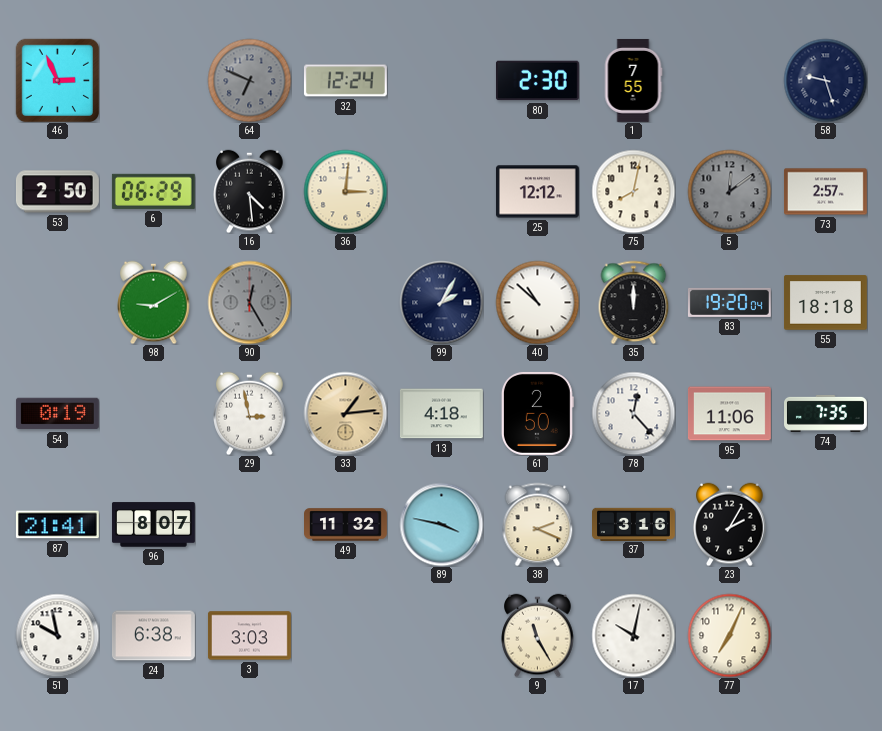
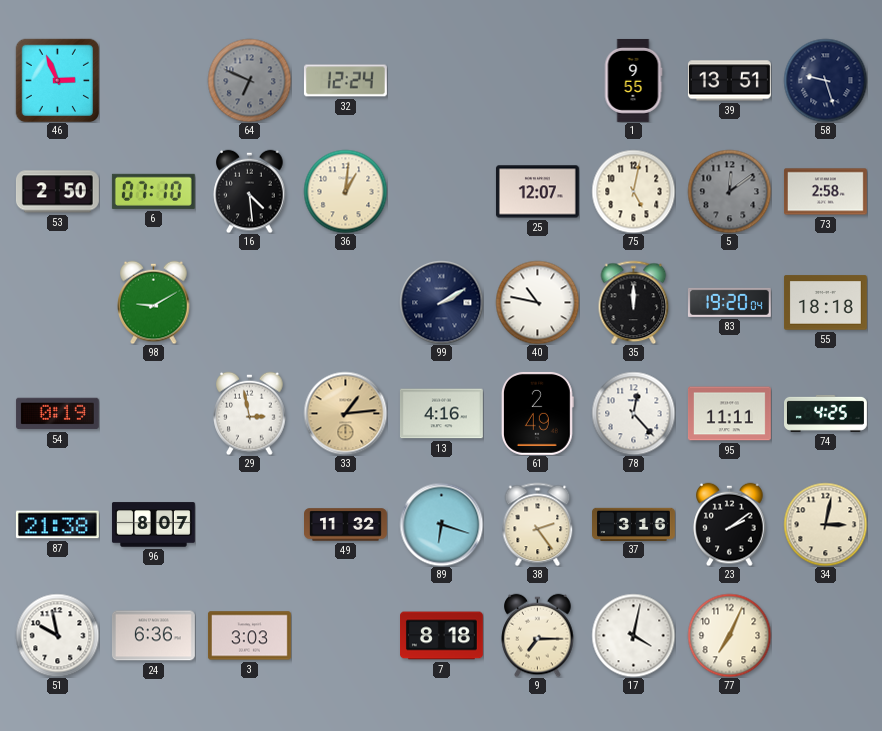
80: 2:30 -> none (537, 81)
1: 7:55 -> 9:55 (633, 80)
39: none -> 13:51 (729, 81)
6: 06:29 -> 07:10 (153, 191)
36: 3:01 -> 1:01 (345, 191)
25: 12:12 -> 12:07 (537, 192)
75: 8:02 -> 5:02 (633, 191)
73: 2:57 -> 2:58 (825, 192)
90: 12:25 -> none (249, 302)
99: 2:05 -> 2:10 (441, 302)
40: 10:52 -> 10:47 (537, 302)
13: 4:18 -> 4:16 (441, 414)
61: 2:50 -> 2:49 (537, 413)
95: 11:06 -> 11:11 (729, 414)
74: 7:35 -> 4:25 (826, 413)
87: 21:41 -> 21:38 (57, 525)
89: 3:47 -> 6:18 (441, 524)
38: 2:19 -> 2:24 (538, 524)
23: 2:05 -> 2:09 (730, 524)
34: none -> 3:02 (825, 524)
24: 6:38 -> 6:36 (153, 636)
7: none -> 8:18 (442, 636)
9: 11:25 -> 7:15 (538, 635)
17: 10:02 -> 4:02 (633, 635)
